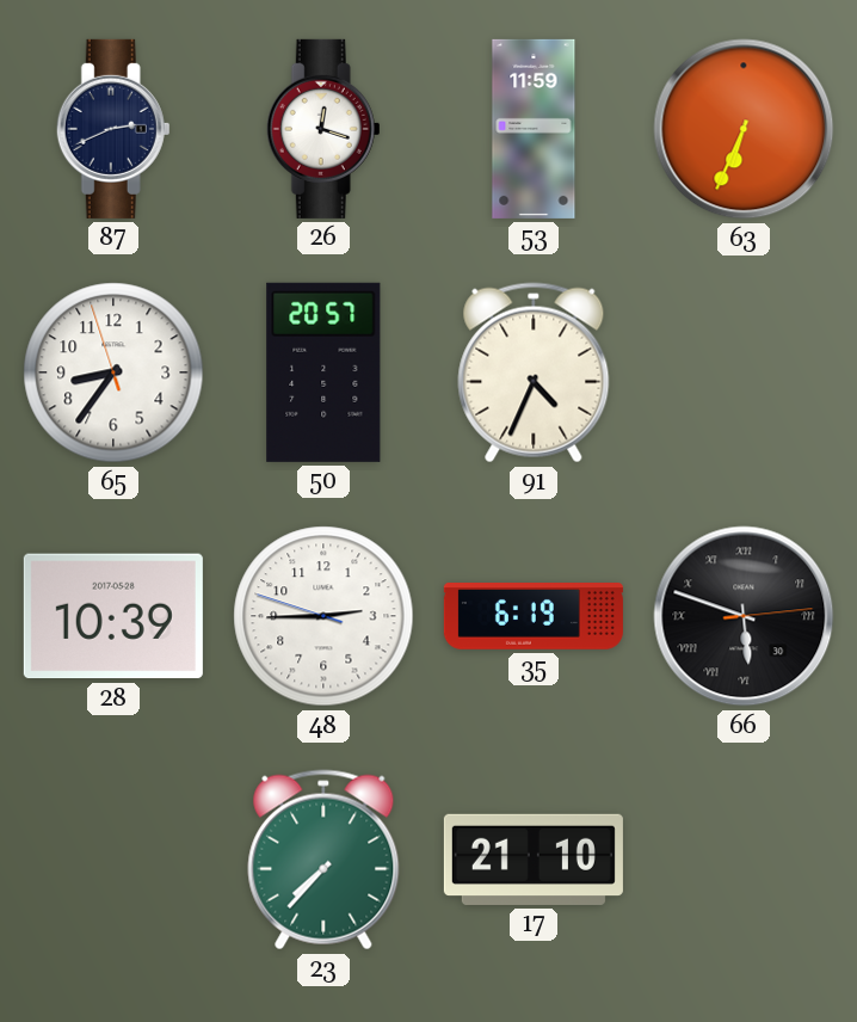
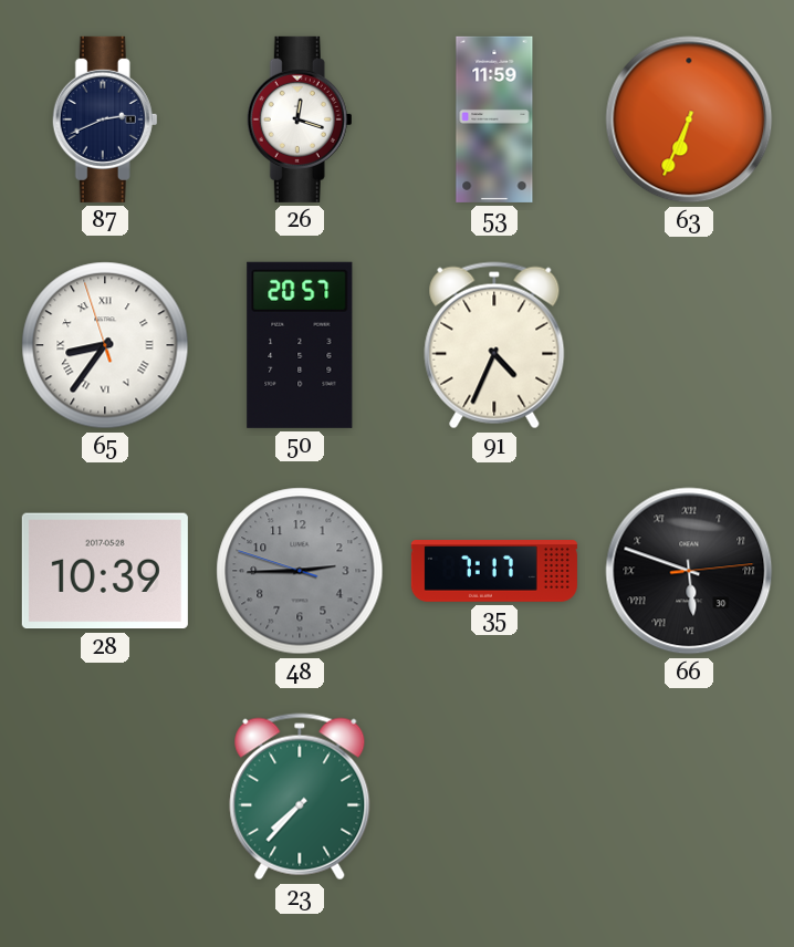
65 numerals: Arabic -> Roman (105, 345)
48 dial: white -> grey (300, 571)
35: 6:19 -> 7:17 (494, 572)
17: 21:10 -> none (534, 860)
